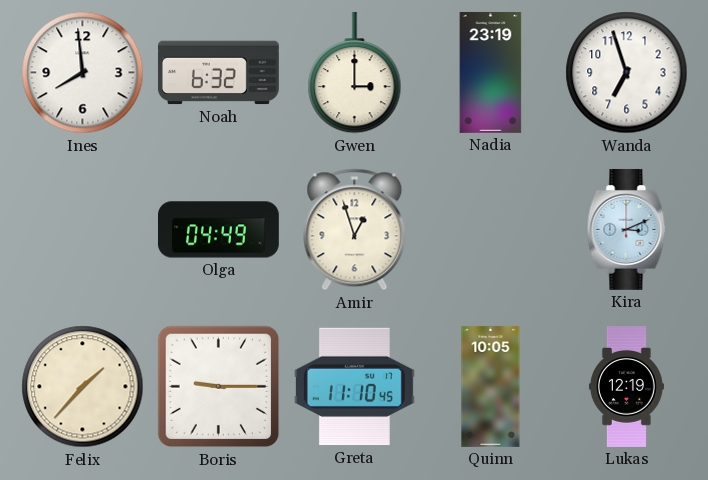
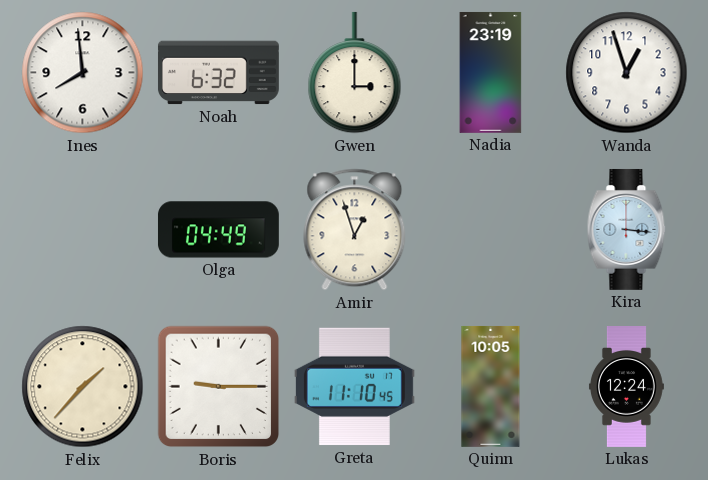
Wanda: 6:57 -> 12:57 (627, 73)
Kira: 3:11 -> 3:16 (627, 229)
Lukas: 12:19 -> 12:24 (626, 387)
